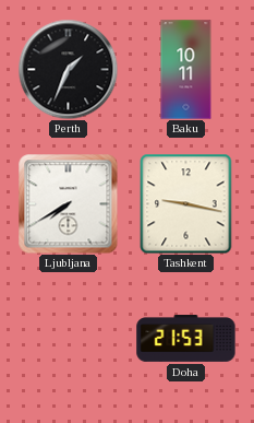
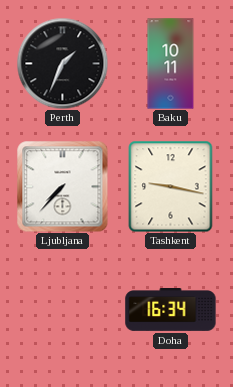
Ljubljana: 7:40 -> 7:37 (62, 186)
Doha: 21:53 -> 16:34 (171, 310)
